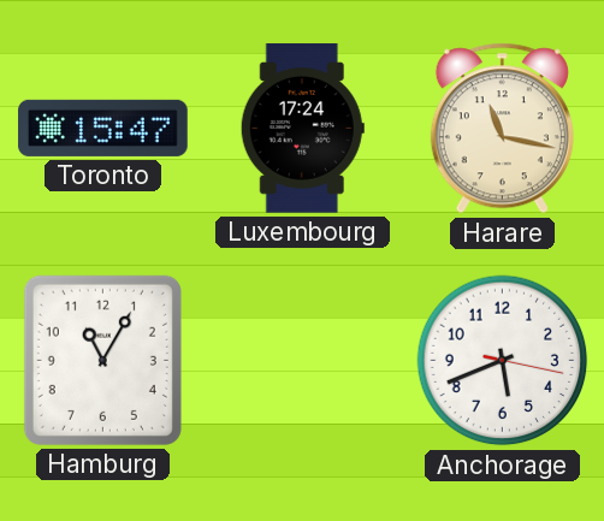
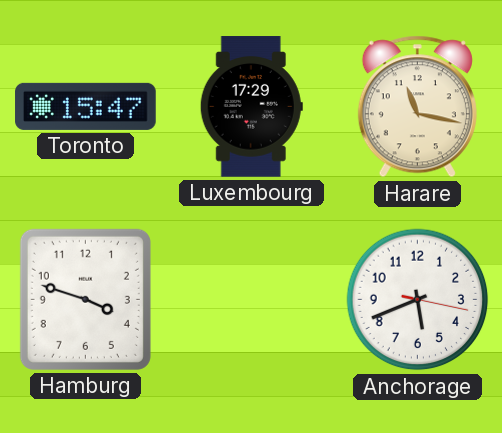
Luxembourg: 17:24 -> 17:29 (251, 107)
Hamburg: 11:05 -> 3:48 (85, 299)
